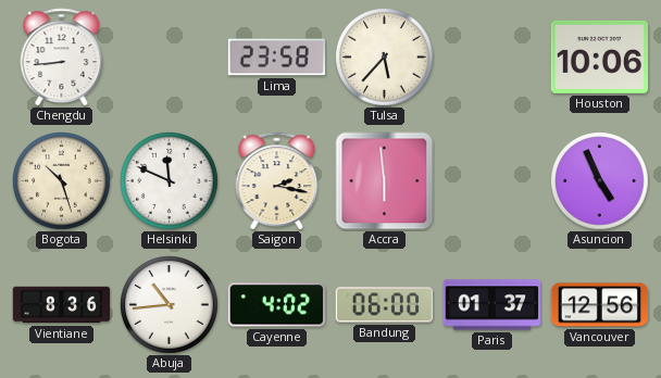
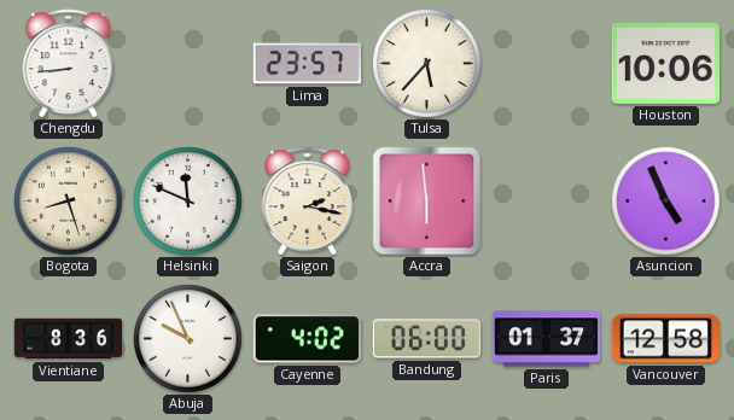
Lima: 23:58 -> 23:57 (307, 64)
Bogota: 10:27 -> 8:27 (69, 202)
Abuja: 10:44 -> 9:56 (188, 339)
Vancouver: 12:56 -> 12:58 (665, 339)
